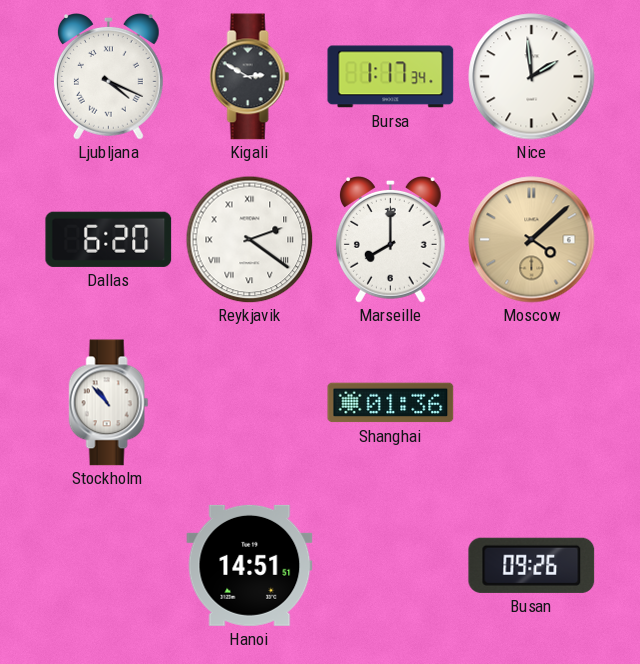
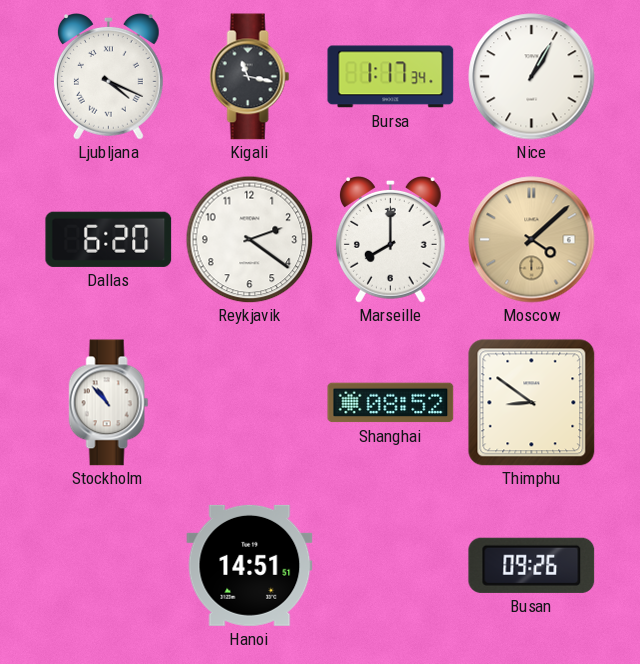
Kigali: 2:50 -> 11:17 (250, 77)
Nice: 1:59 -> 1:05 (532, 77)
Reykjavik numerals: Roman -> Arabic (249, 239)
Shanghai: 01:36 -> 08:52 (391, 403)
Thimphu: none -> 8:51 (532, 403)
